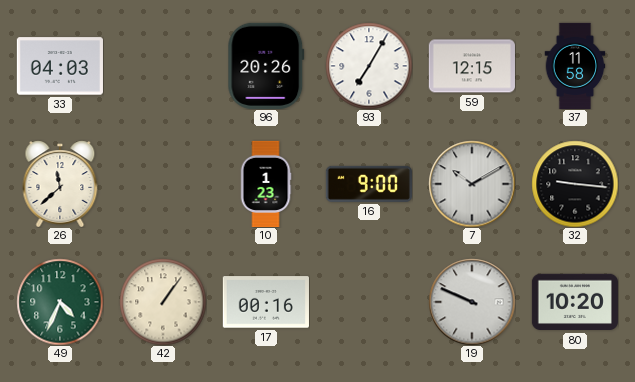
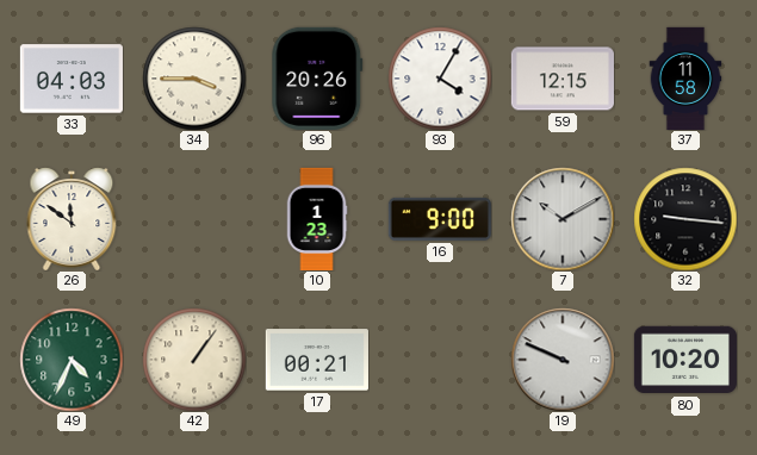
34: none -> 3:45 (194, 79)
93: 7:05 -> 4:05 (440, 79)
26: 11:38 -> 11:51 (72, 219)
17: 00:16 -> 00:21 (317, 360)
